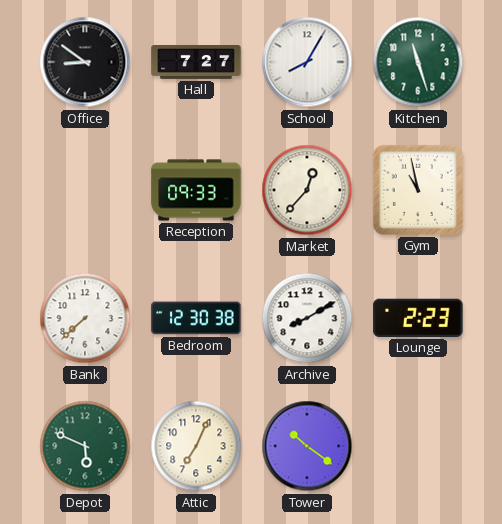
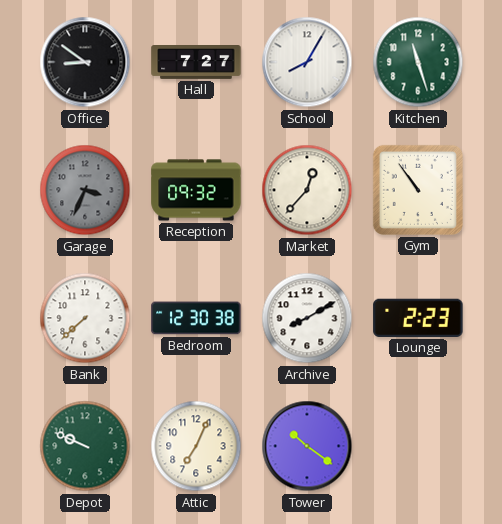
Garage: none -> 3:34 (85, 190)
Reception: 09:33 -> 09:32 (196, 190)
Gym: 10:58 -> 10:54 (418, 190)
Depot: 5:49 -> 9:49 (85, 446)
